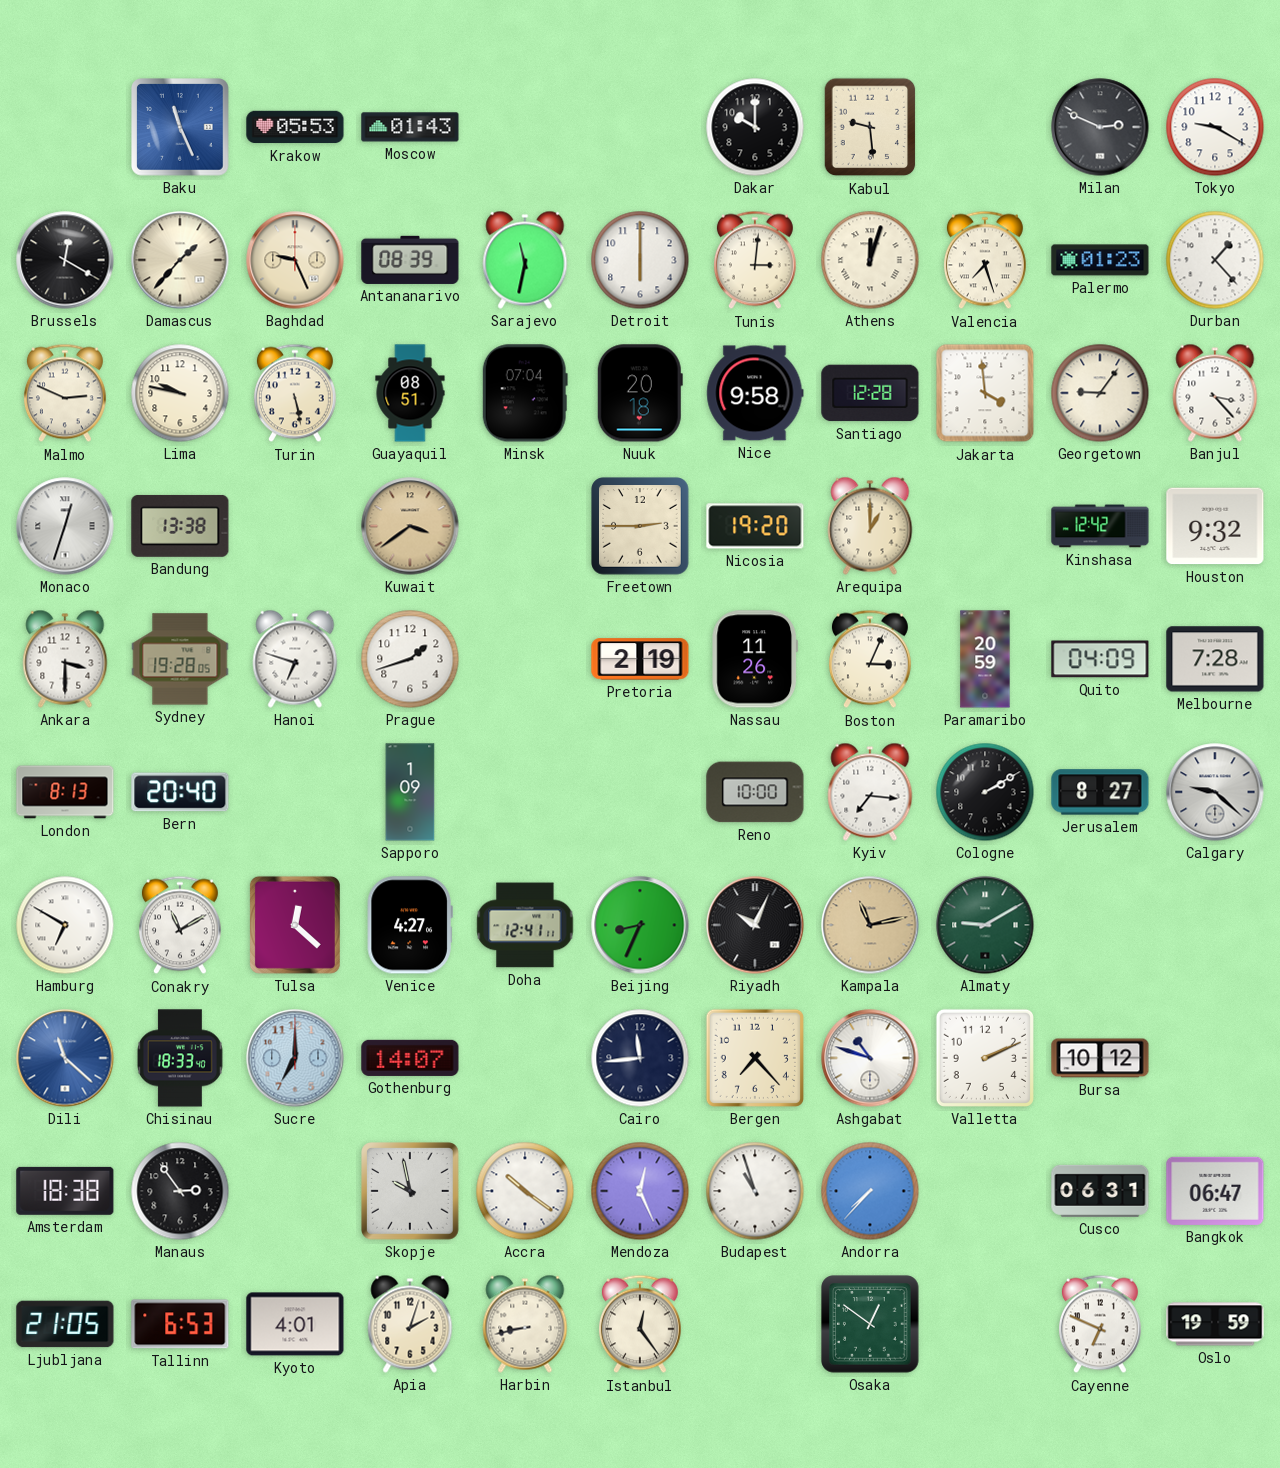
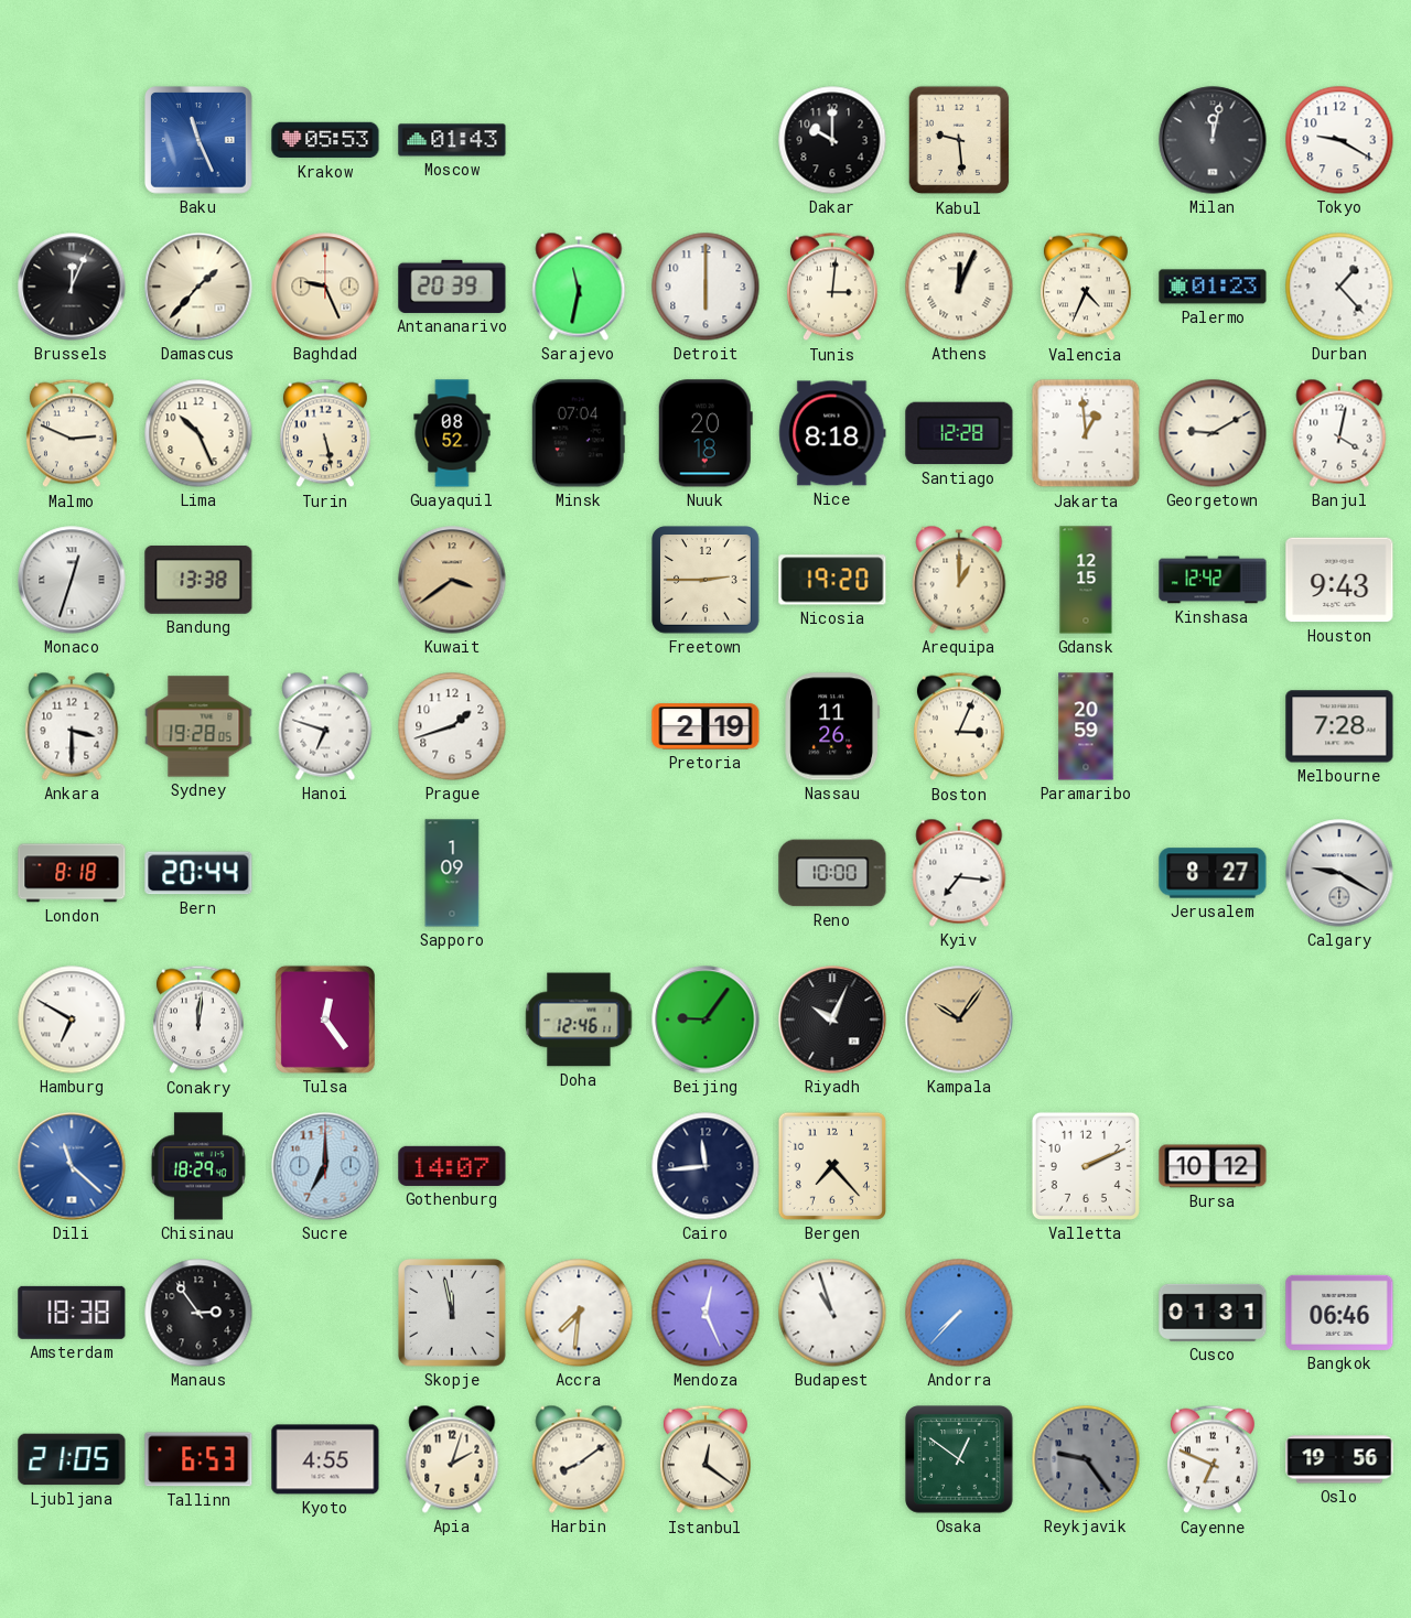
Milan: 2:49 -> 12:02 (1213, 140)
Brussels: 12:20 -> 12:04 (72, 287)
Antananarivo: 08:39 -> 20:39 (452, 287)
Athens: 12:03 -> 12:04 (959, 287)
Valencia: 7:27 -> 4:34 (1086, 287)
Lima: 9:47 -> 10:26 (198, 433)
Guayaquil: 08:51 -> 08:52 (452, 433)
Nice: 9:58 -> 8:18 (832, 433)
Jakarta: 3:59 -> 12:59 (1086, 433)
Georgetown: 9:06 -> 9:10 (1213, 433)
Banjul: 3:23 -> 4:02 (1339, 433)
Gdansk: none -> 12:15 (1086, 580)
Houston: 9:32 -> 9:43 (1339, 580)
Quito: 04:09 -> none (1100, 659)
London: 8:13 -> 8:18 (72, 873)
Bern: 20:40 -> 20:44 (198, 873)
Cologne: 2:10 -> none (985, 792)
Calgary: 9:22 -> 9:20 (1339, 873)
Conakry: 11:10 -> 12:01 (198, 1020)
Tulsa: 12:22 -> 12:24 (325, 1020)
Venice: 4:27 -> none (410, 925)
Doha: 12:41 -> 12:46 (579, 1020)
Beijing: 8:34 -> 9:06 (705, 1020)
Kampala: 11:13 -> 10:06 (959, 1020)
Almaty: 9:10 -> none (985, 925)
Chisinau: 18:33 -> 18:29 (198, 1166)
Ashgabat: 10:48 -> none (870, 1058)
Skopje: 9:58 -> 11:58 (453, 1314)
Accra: 10:21 -> 7:31 (579, 1313)
Cusco: 06:31 -> 01:31 (1213, 1313)
Bangkok: 06:47 -> 06:46 (1339, 1313)
Kyoto: 4:01 -> 4:55 (325, 1459)
Harbin: 8:43 -> 8:09 (579, 1459)
Istanbul: 12:24 -> 12:21 (705, 1459)
Reykjavik: none -> 9:24 (1086, 1459)
Oslo: 19:59 -> 19:56 (1339, 1459)
